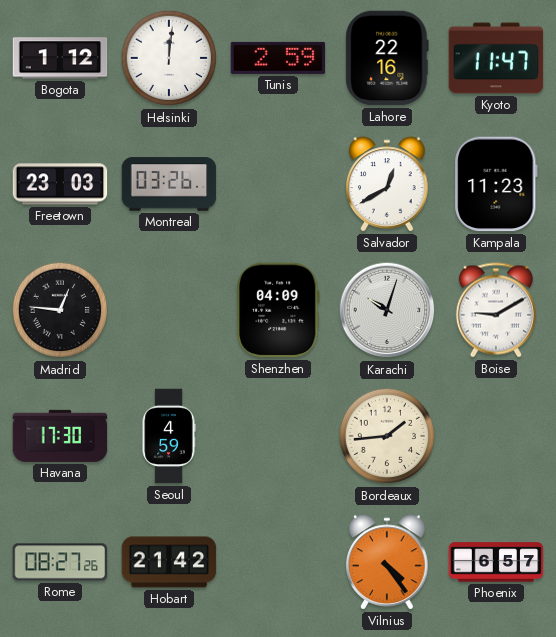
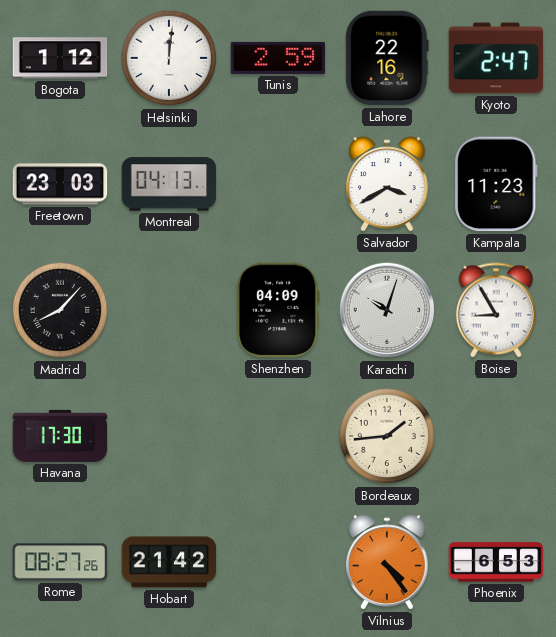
Kyoto: 11:47 -> 2:47 (496, 58)
Montreal: 03:26 -> 04:13 (169, 184)
Salvador: 12:40 -> 3:40 (387, 184)
Madrid: 12:46 -> 8:07 (60, 310)
Boise: 9:10 -> 8:55 (496, 310)
Seoul: 4:59 -> none (169, 436)
Phoenix: 6:57 -> 6:53 (496, 562)
